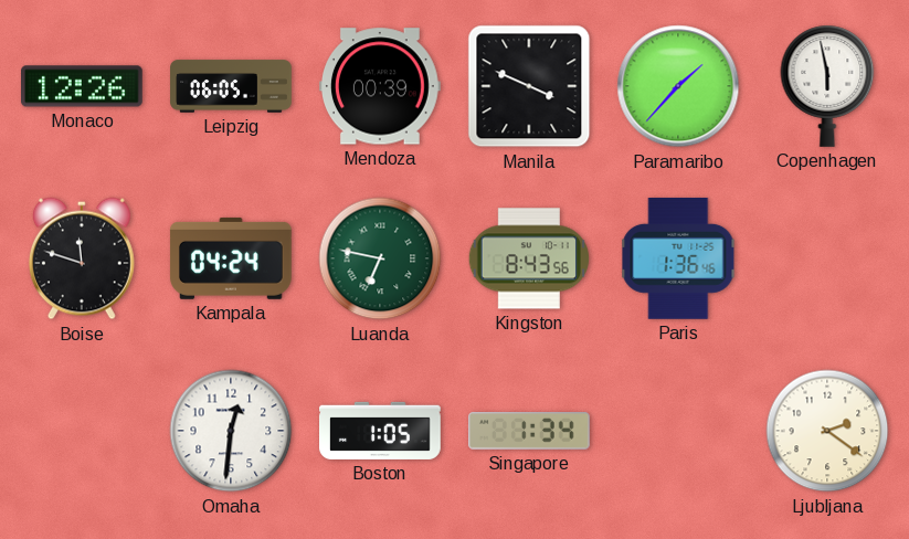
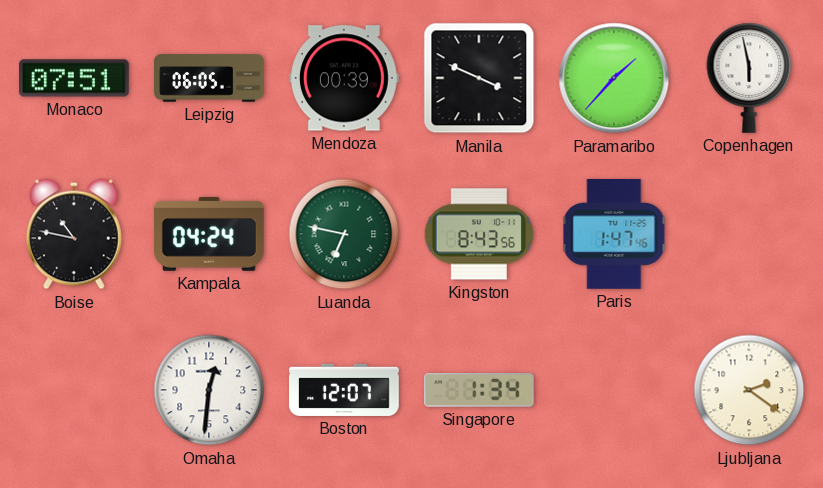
Monaco: 12:26 -> 07:51 (75, 78)
Boise: 11:48 -> 10:47 (74, 234)
Paris: 1:36 -> 1:47 (614, 234)
Boston: 1:05 -> 12:07 (344, 390)
